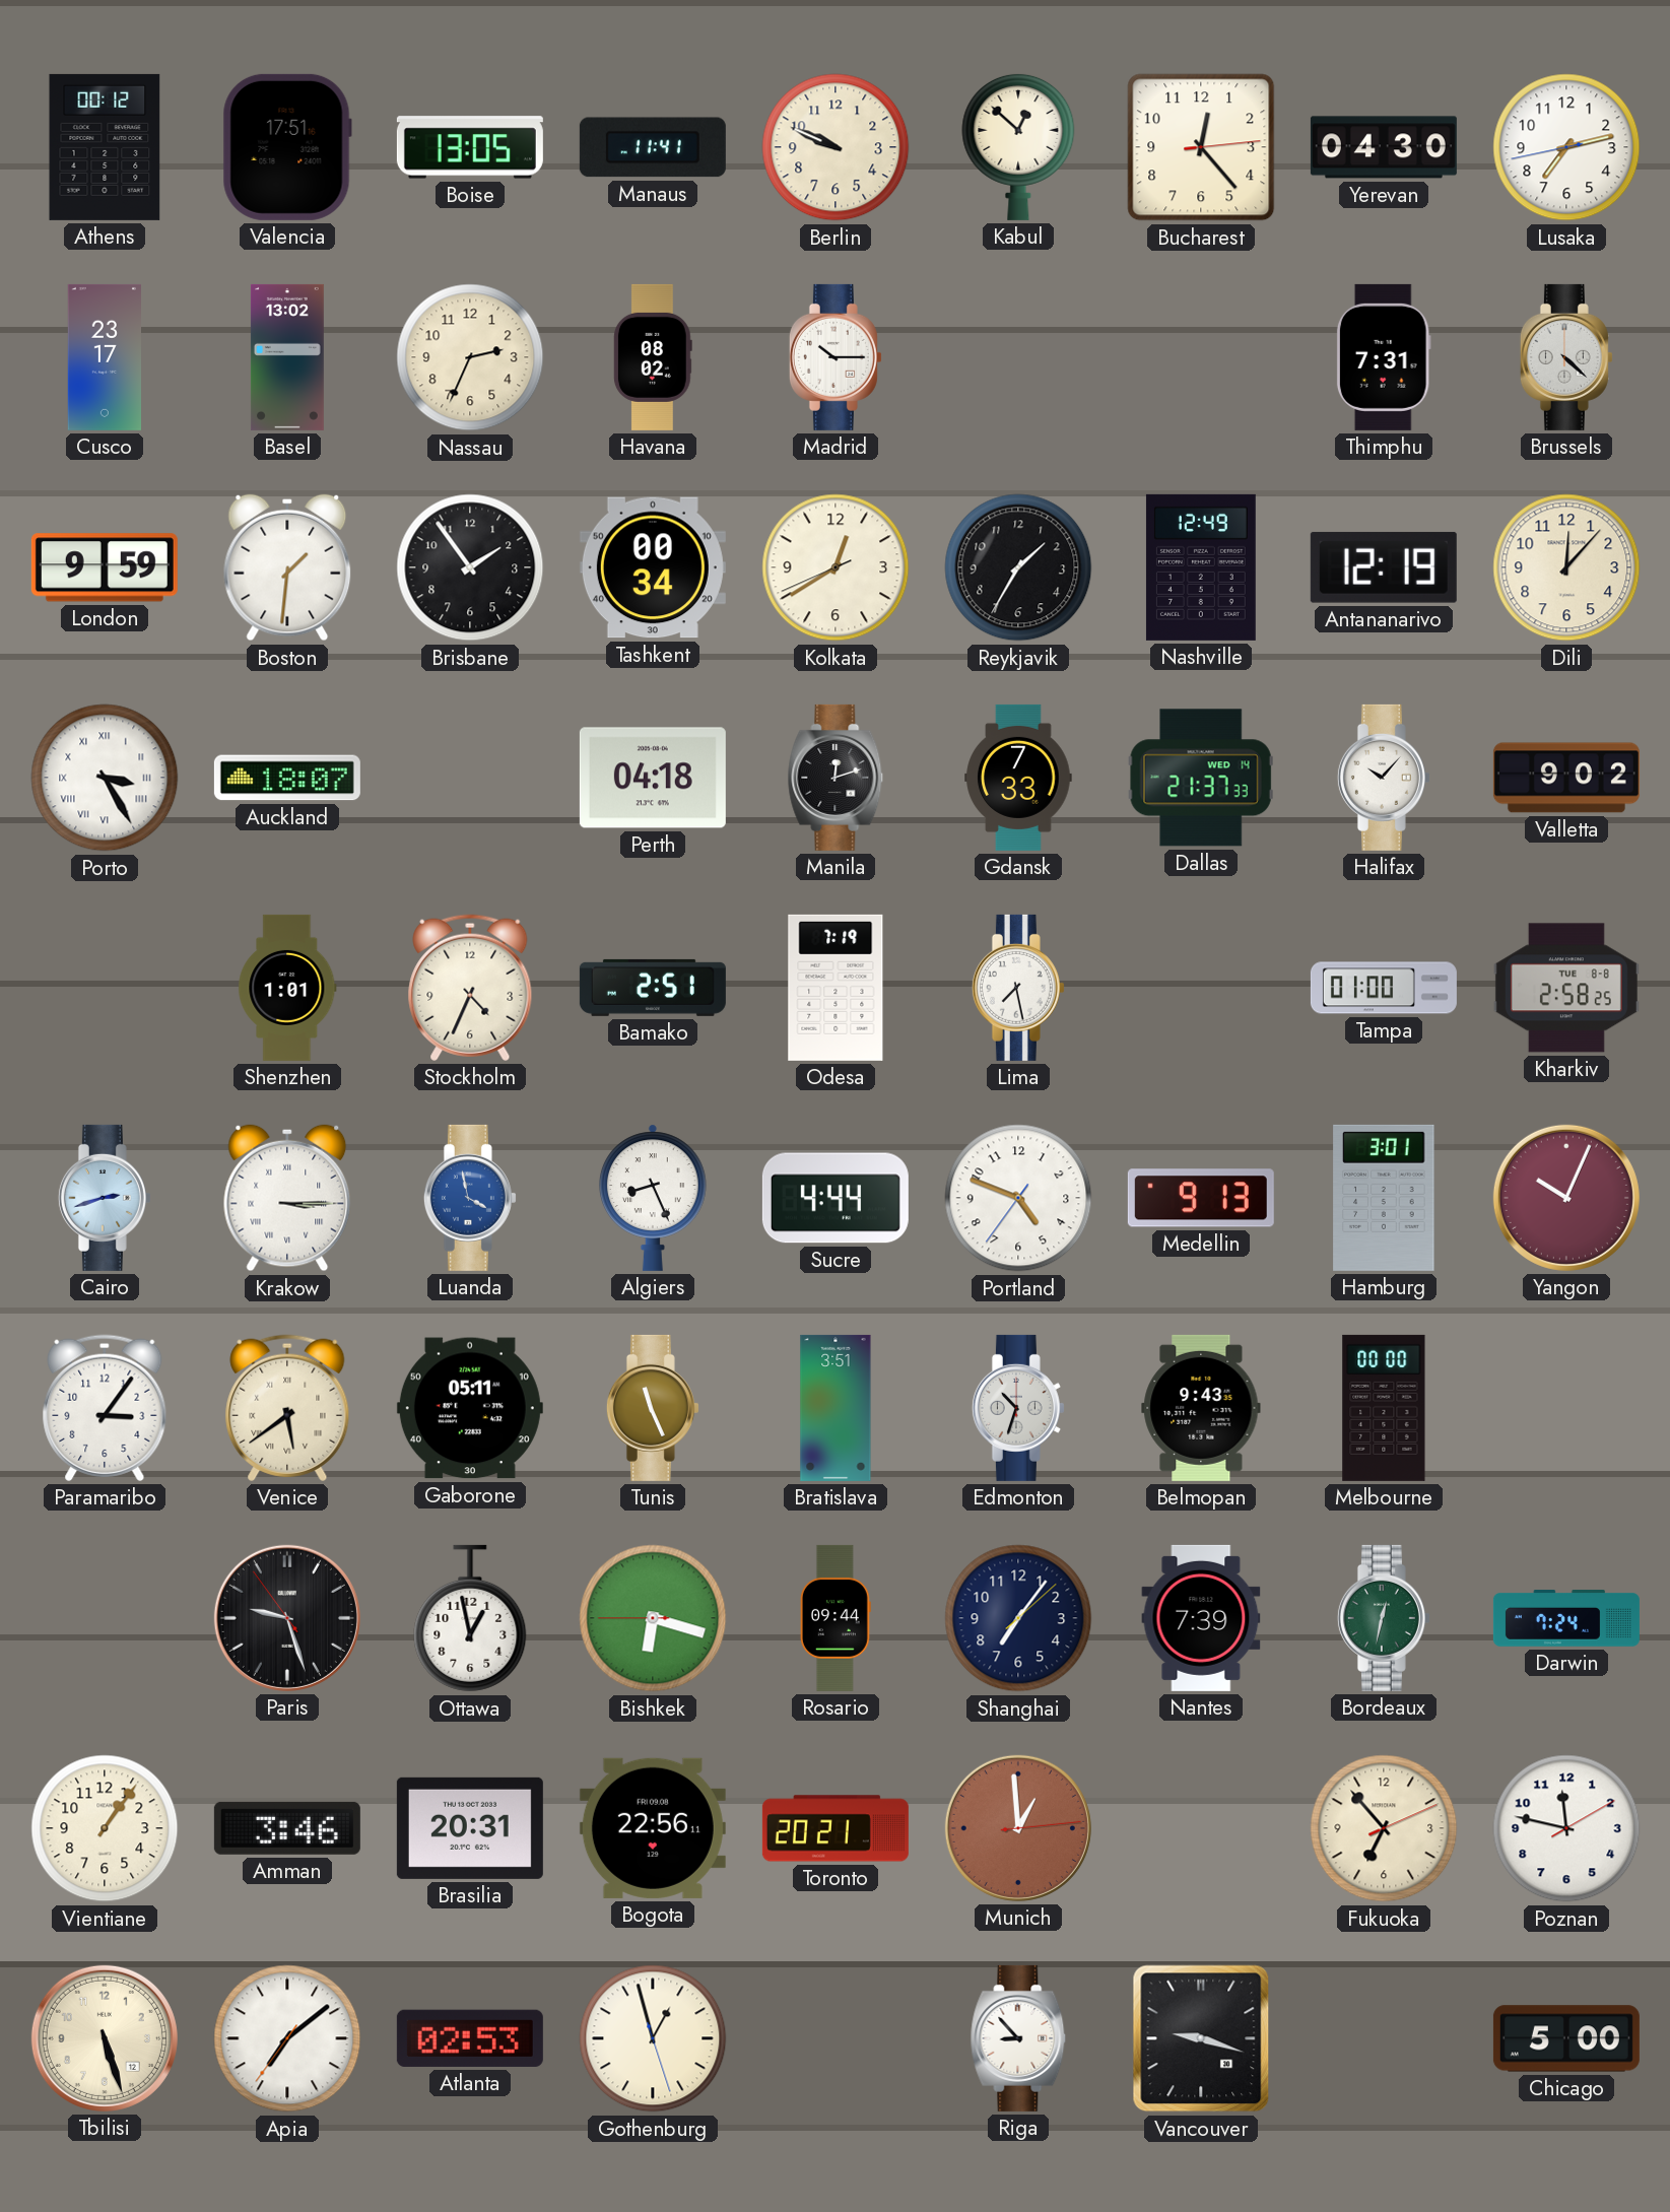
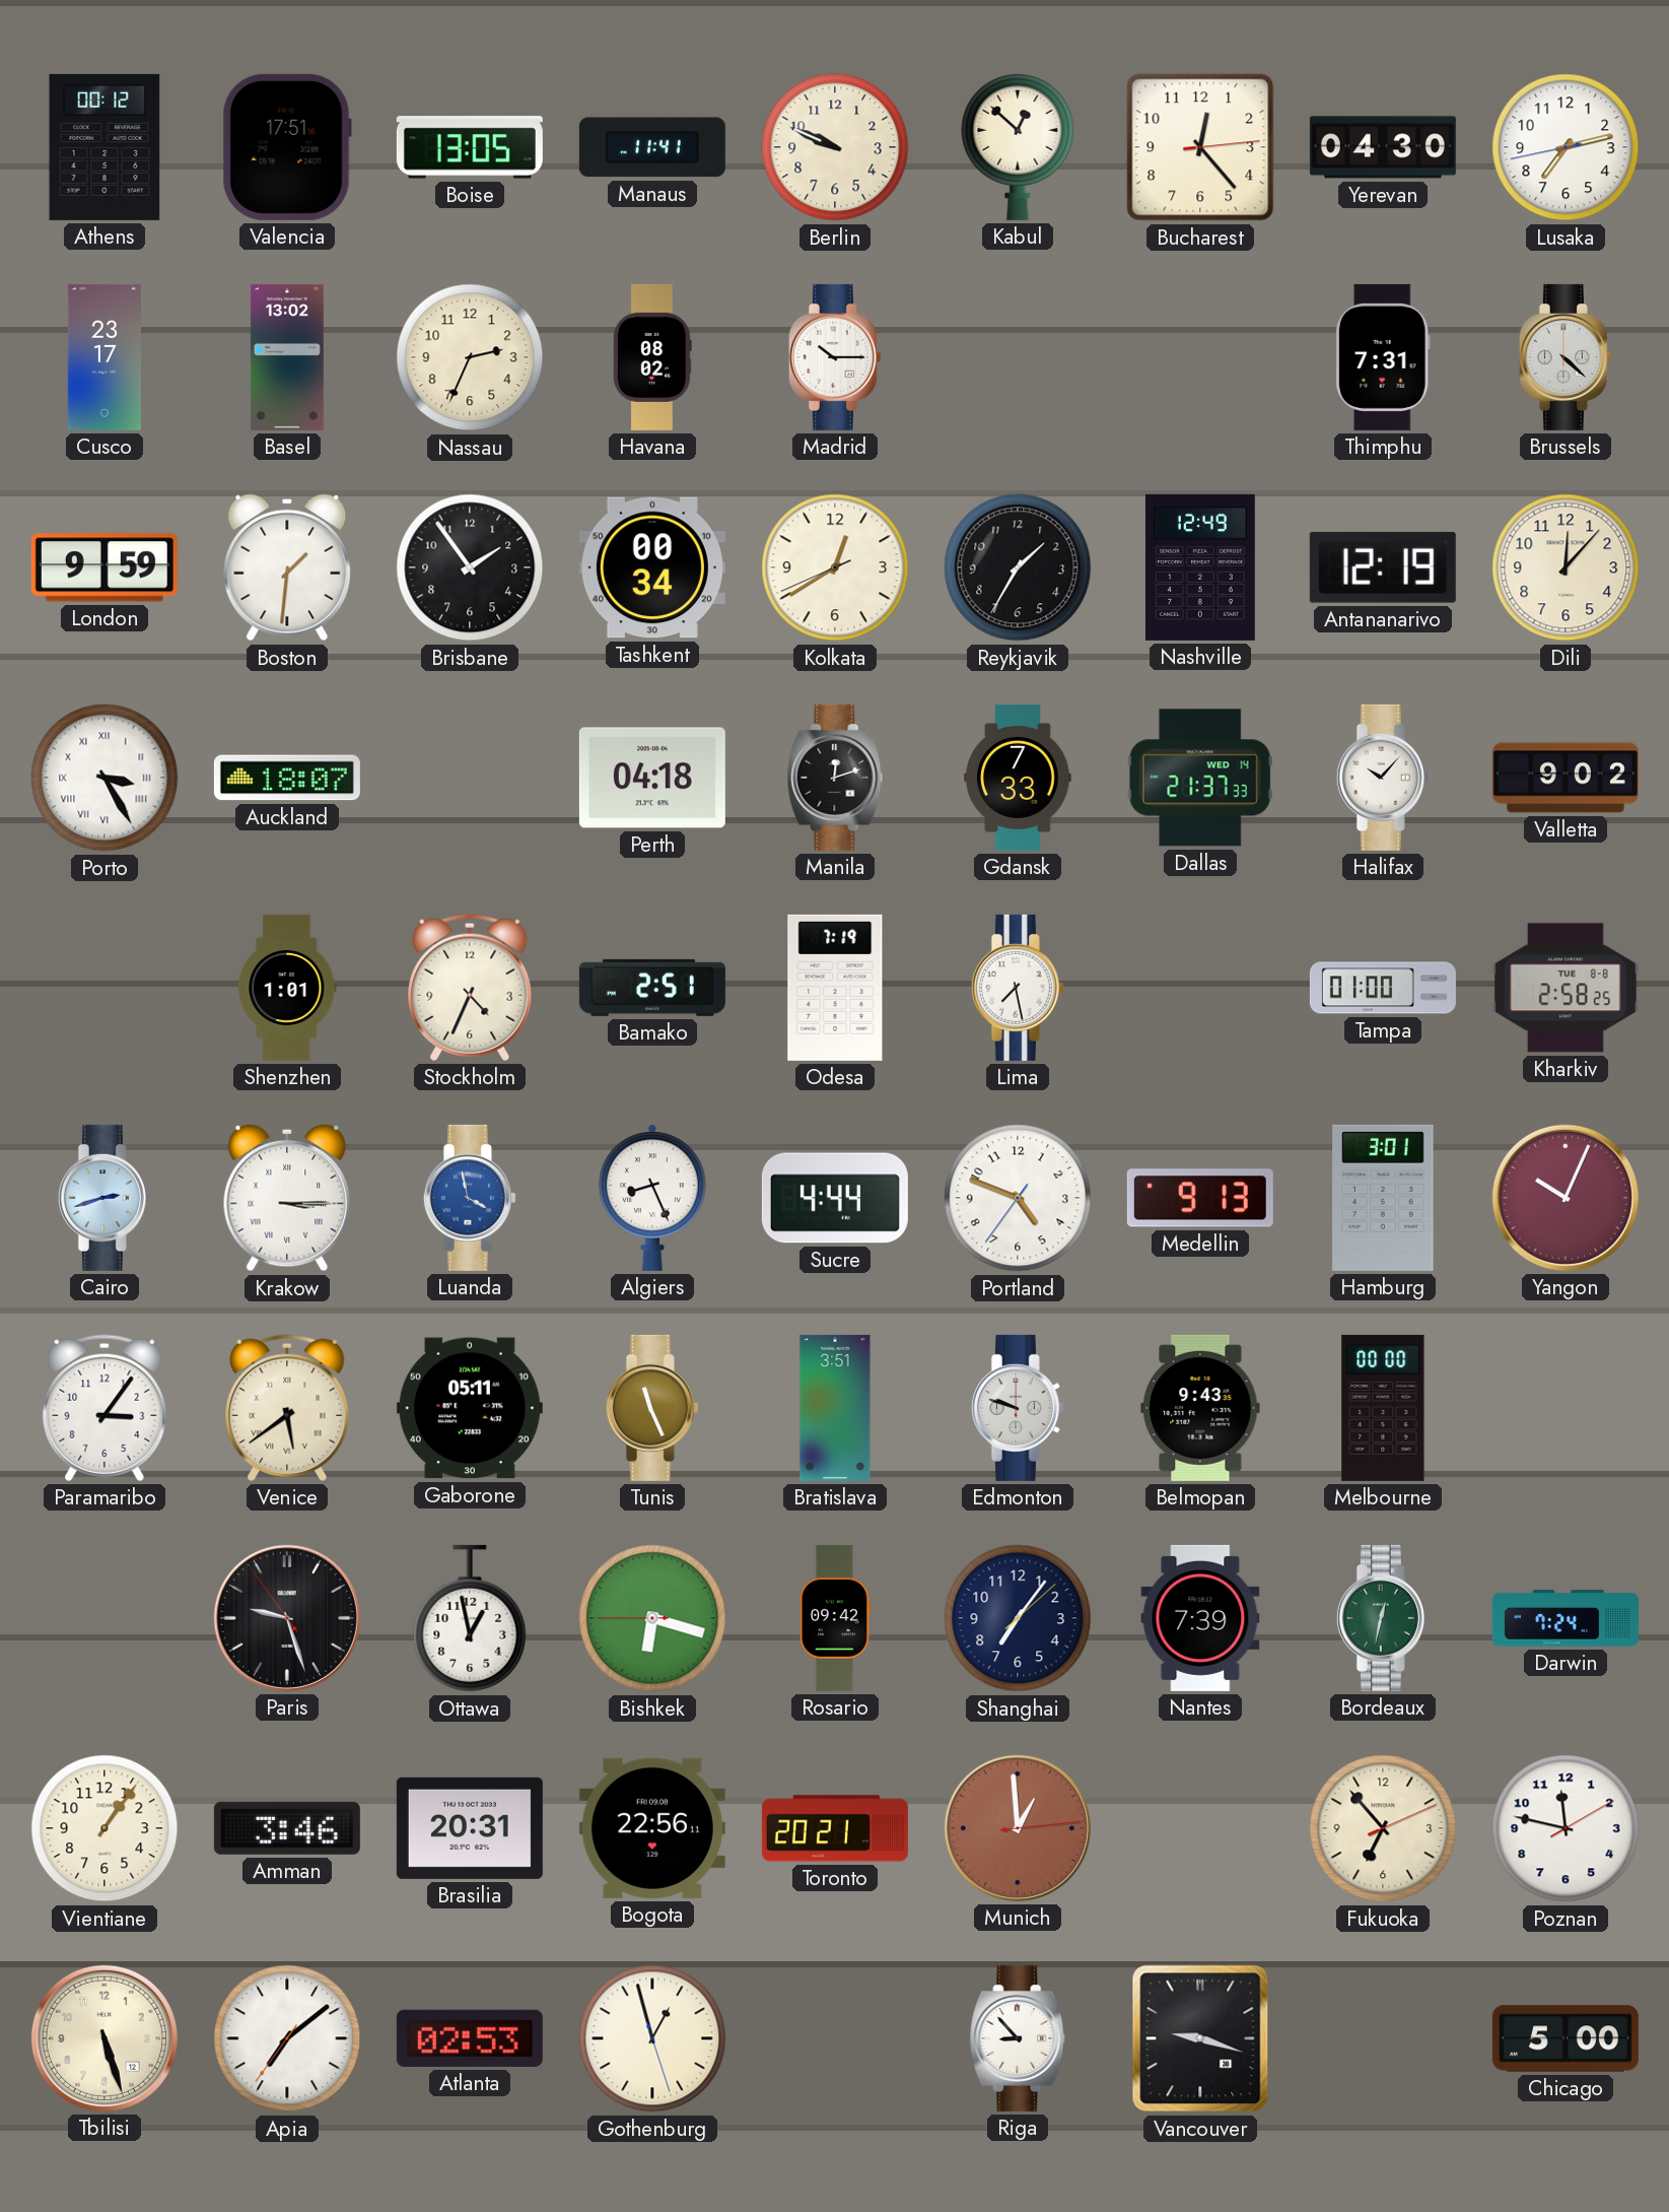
Edmonton: 10:33 -> 9:48 (1018, 1408)
Rosario: 09:44 -> 09:42 (835, 1618)
